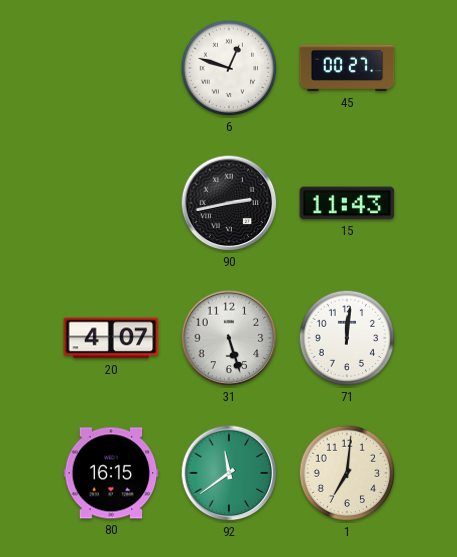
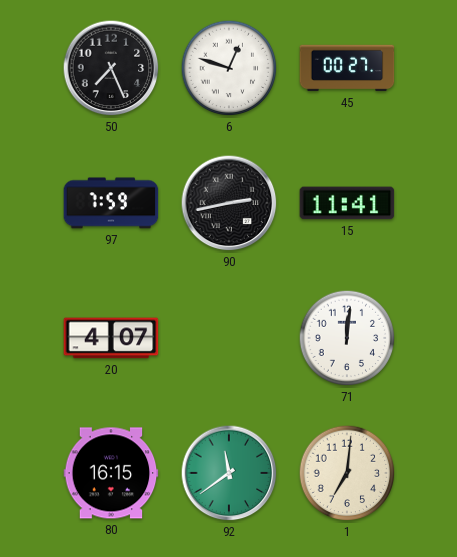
50: none -> 7:26 (111, 68)
97: none -> 7:59 (111, 203)
15: 11:43 -> 11:41 (347, 203)
31: 5:27 -> none (229, 338)
